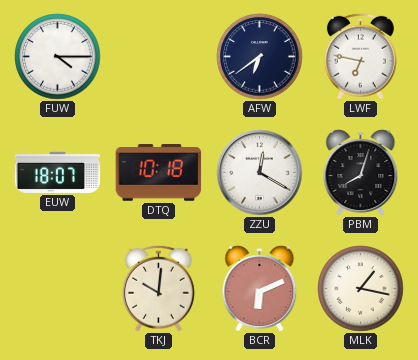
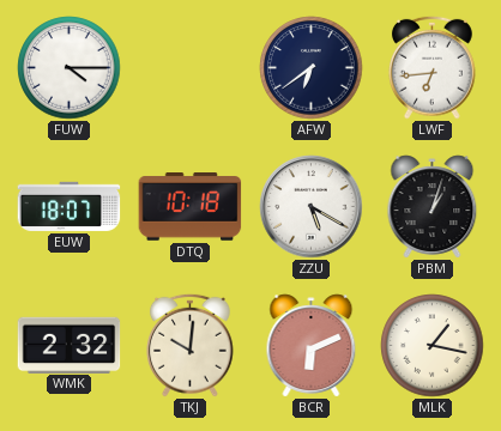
LWF: 6:47 -> 6:44 (433, 67)
ZZU: 12:20 -> 5:20 (312, 207)
PBM: 8:03 -> 1:03 (433, 207)
WMK: none -> 2:32 (70, 345)
